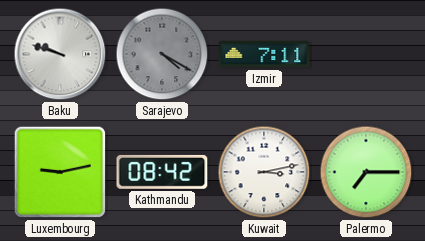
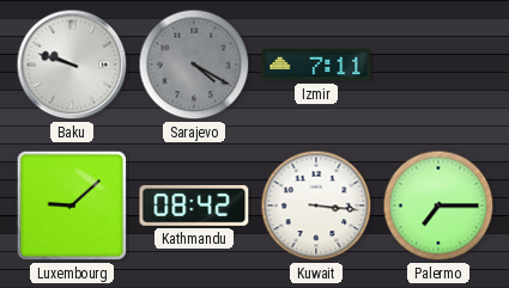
Luxembourg: 9:13 -> 9:08 (72, 206)
Kuwait: 3:13 -> 3:16 (316, 206)
